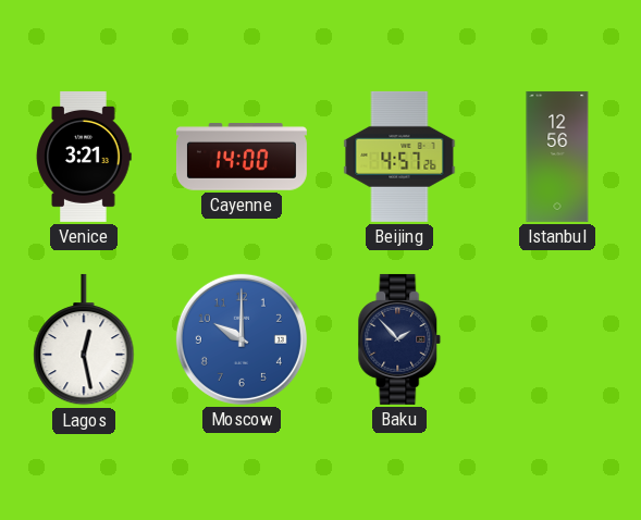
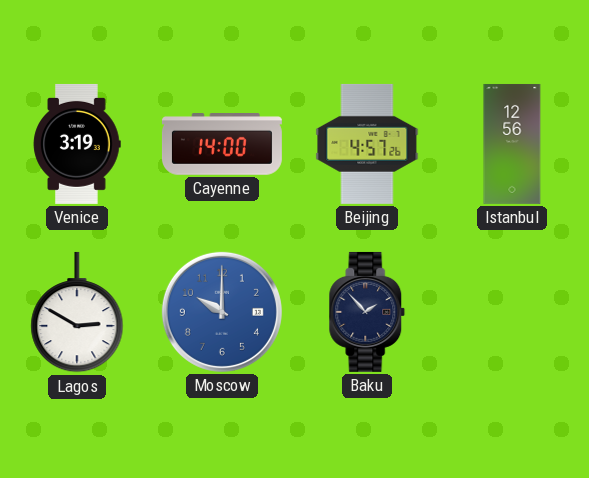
Venice: 3:21 -> 3:19 (77, 144)
Lagos: 12:28 -> 2:50 (77, 312)
